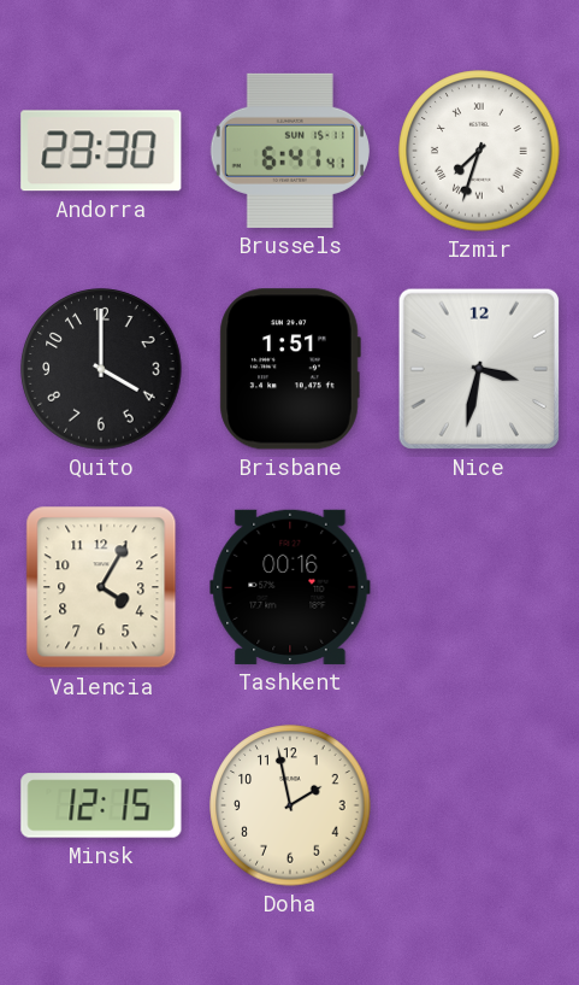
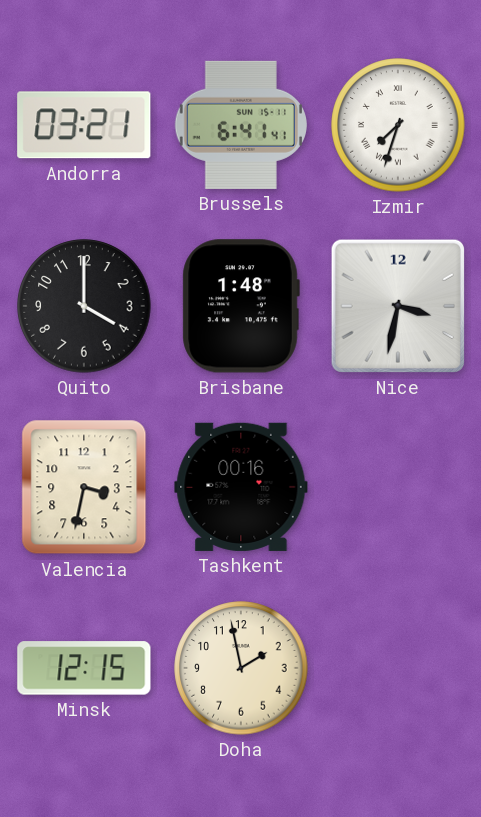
Andorra: 23:30 -> 03:21 (84, 125)
Brisbane: 1:51 -> 1:48 (241, 306)
Valencia: 4:05 -> 3:32 (84, 487)
